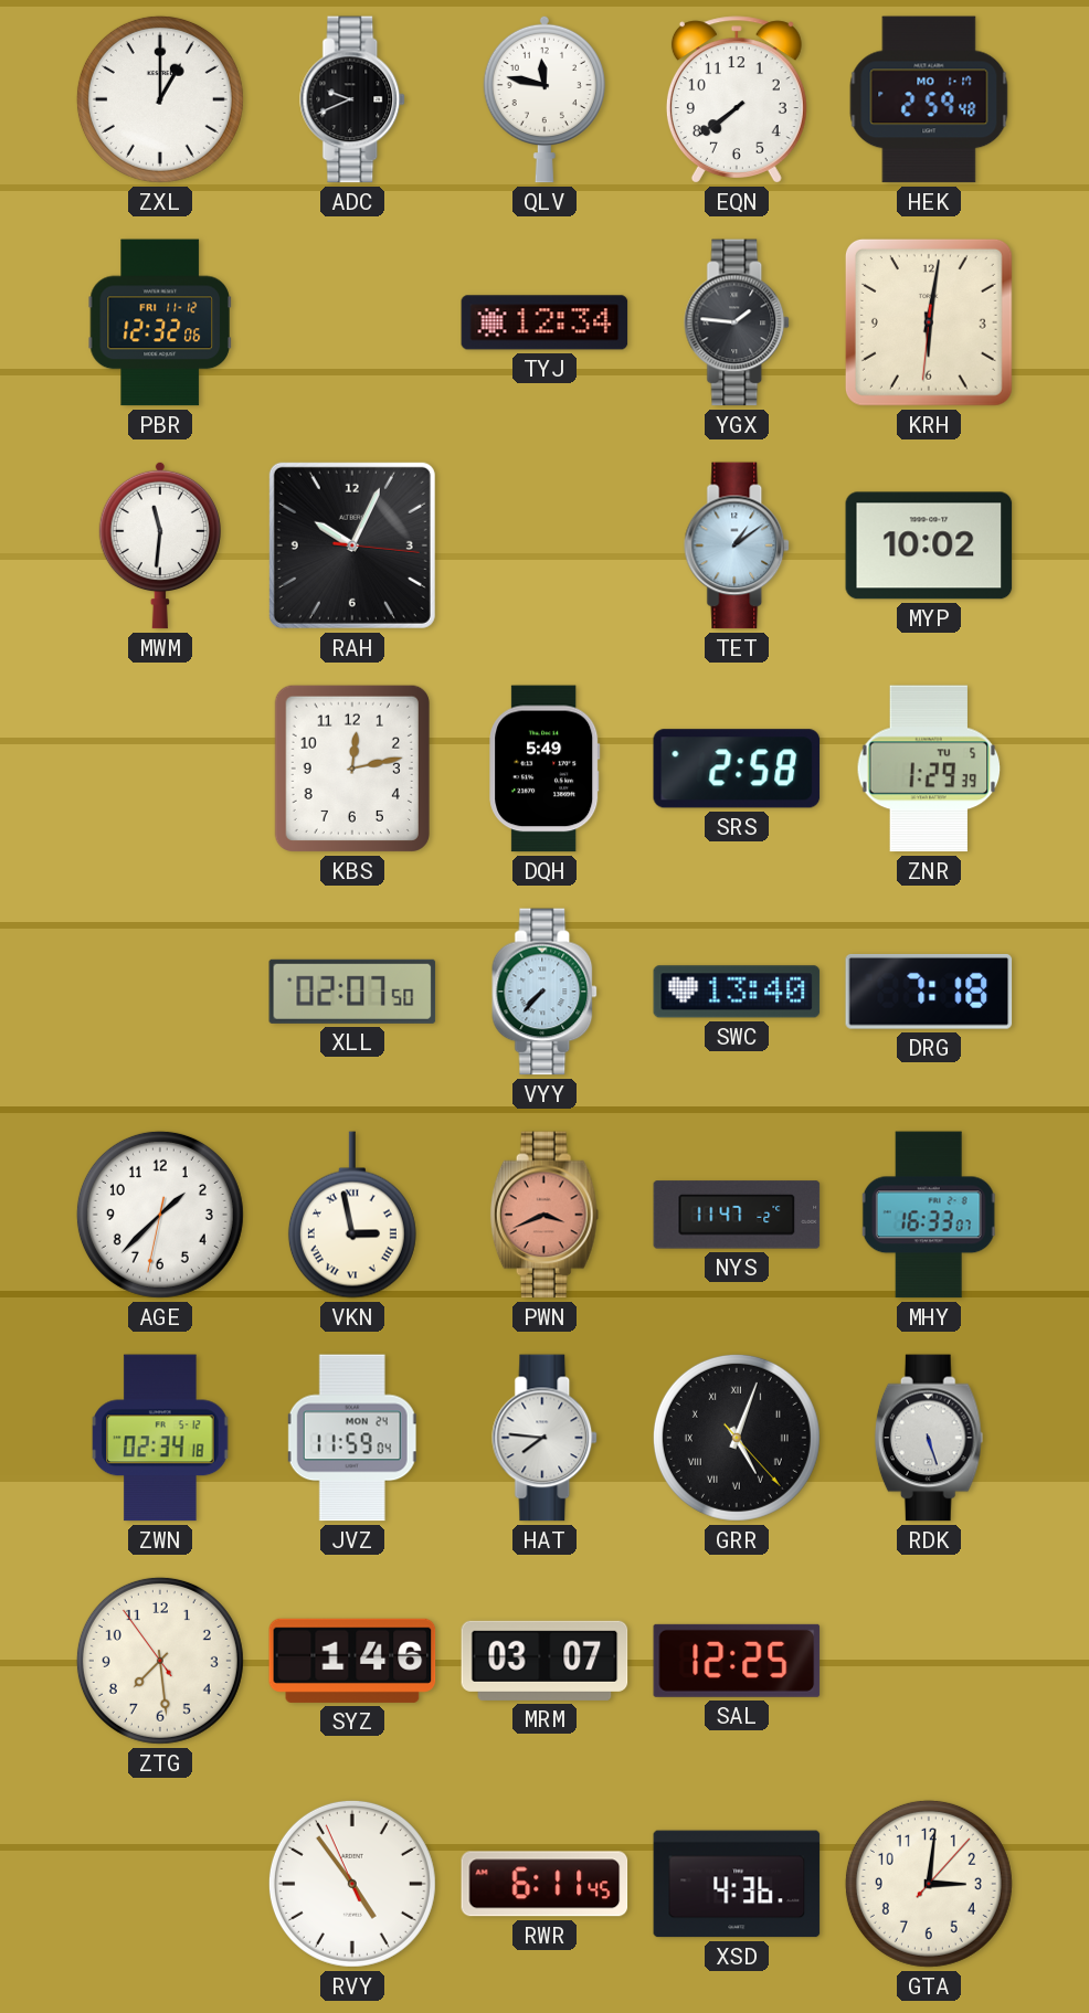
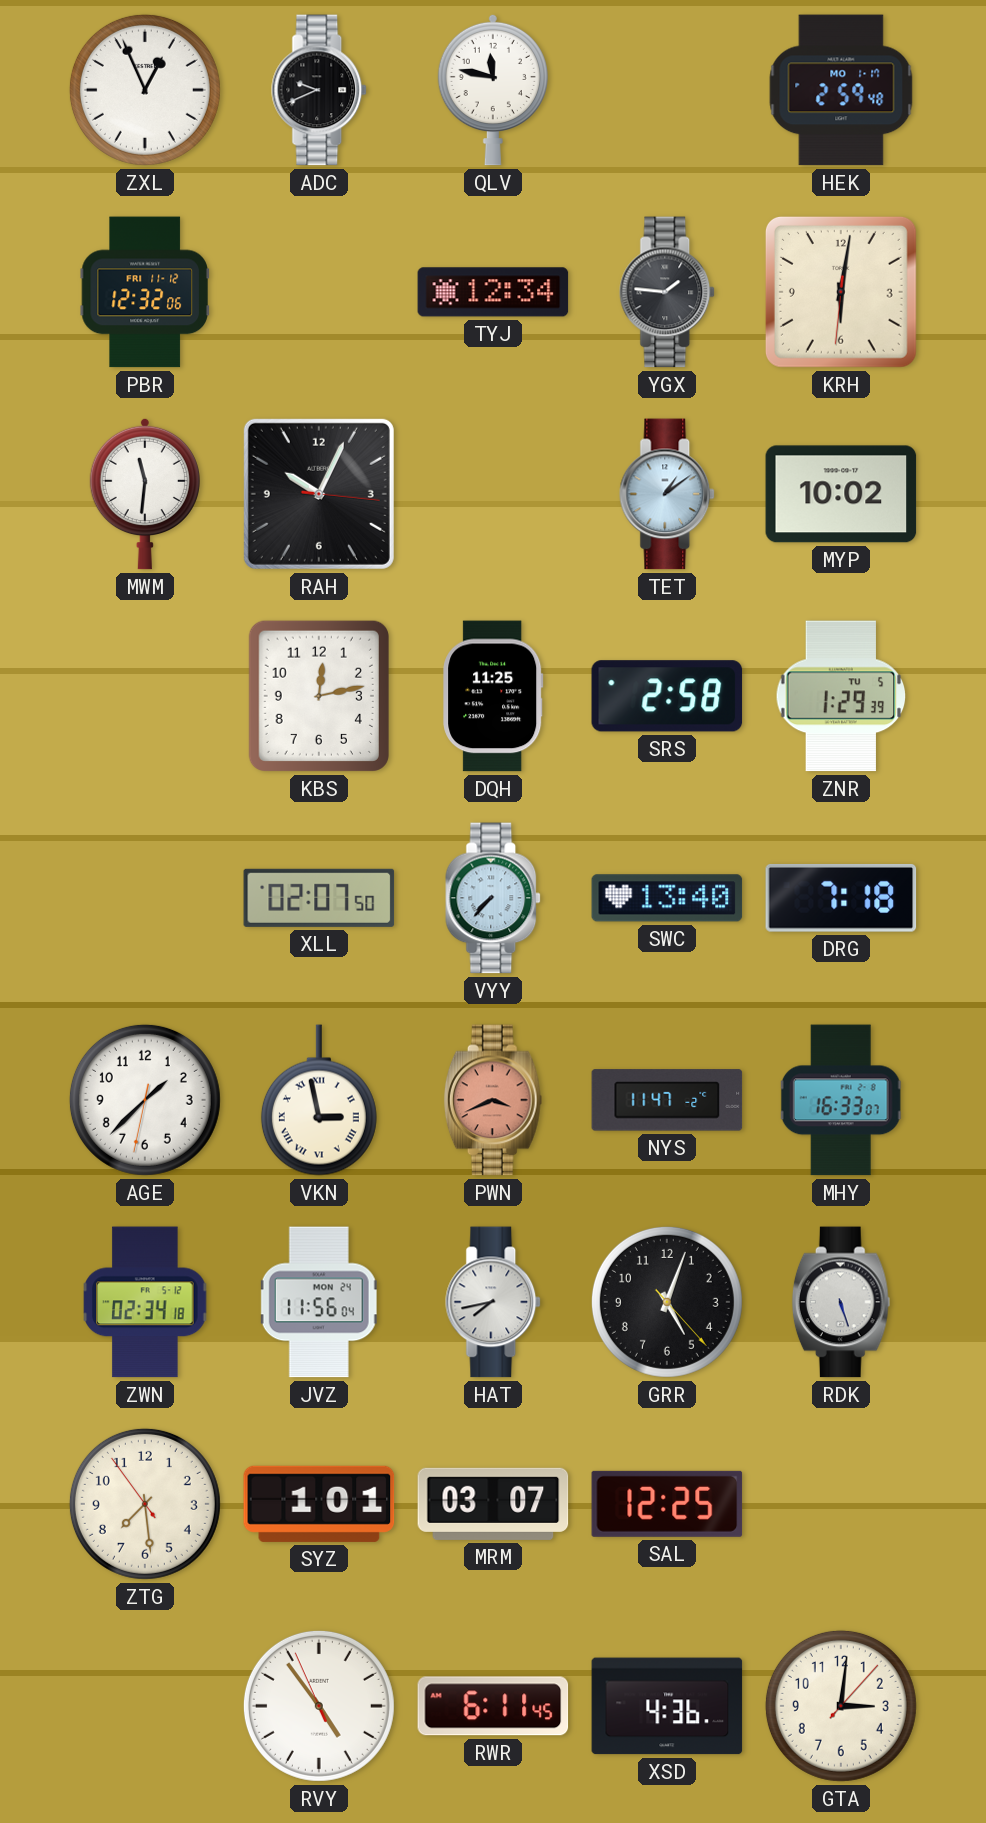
ZXL: 1:00 -> 12:56 (145, 90)
EQN: 7:39 -> none (737, 99)
DQH: 5:49 -> 11:25 (493, 696)
JVZ: 11:59 -> 11:56 (319, 1302)
HAT: 7:46 -> 7:43 (494, 1302)
GRR numerals: Roman -> Arabic (667, 1302)
SYZ: 1:46 -> 1:01 (319, 1504)
